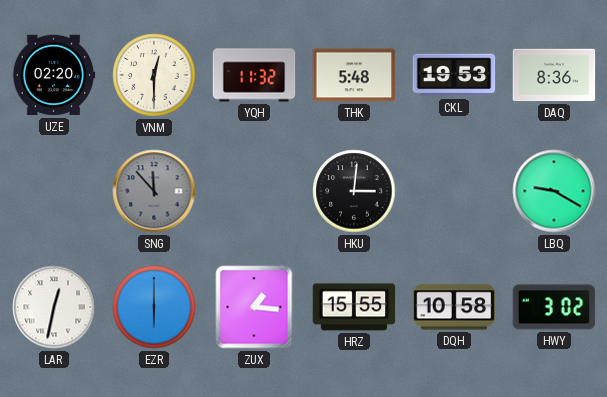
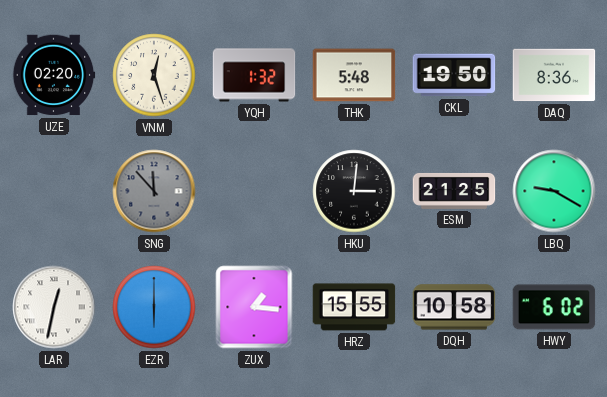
VNM: 12:30 -> 12:27 (154, 75)
YQH: 11:32 -> 1:32 (254, 75)
CKL: 19:53 -> 19:50 (454, 75)
ESM: none -> 21:25 (454, 191)
HWY: 3:02 -> 6:02 (554, 307)
